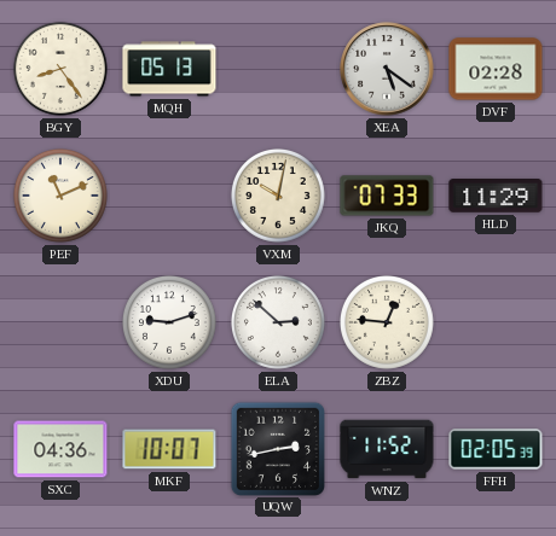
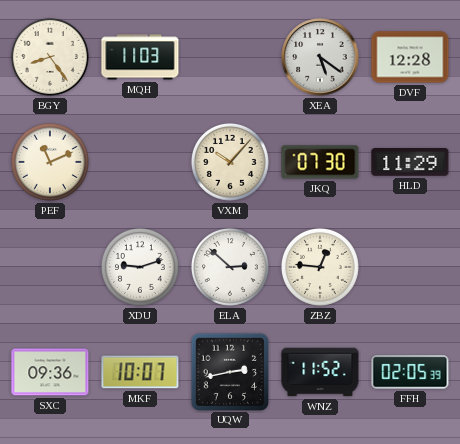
MQH: 05:13 -> 11:03 (140, 57)
DVF: 02:28 -> 12:28 (410, 57)
VXM: 10:02 -> 10:07 (230, 162)
JKQ: 07:33 -> 07:30 (320, 162)
SXC: 04:36 -> 09:36 (50, 372)
